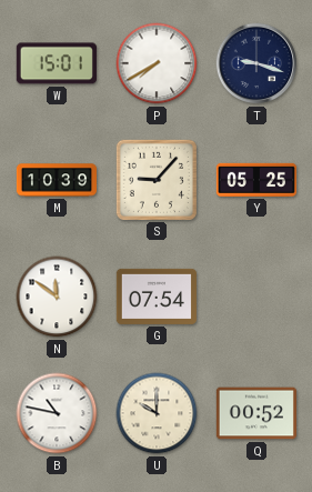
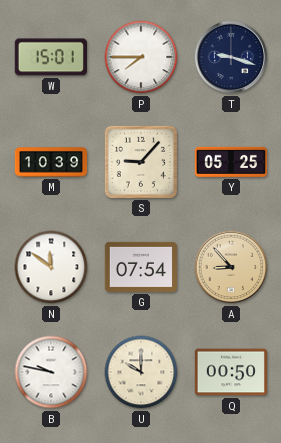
P: 7:40 -> 7:45 (141, 57)
A: none -> 8:53 (231, 267)
B: 10:47 -> 9:47 (51, 372)
Q: 00:52 -> 00:50 (231, 372)
